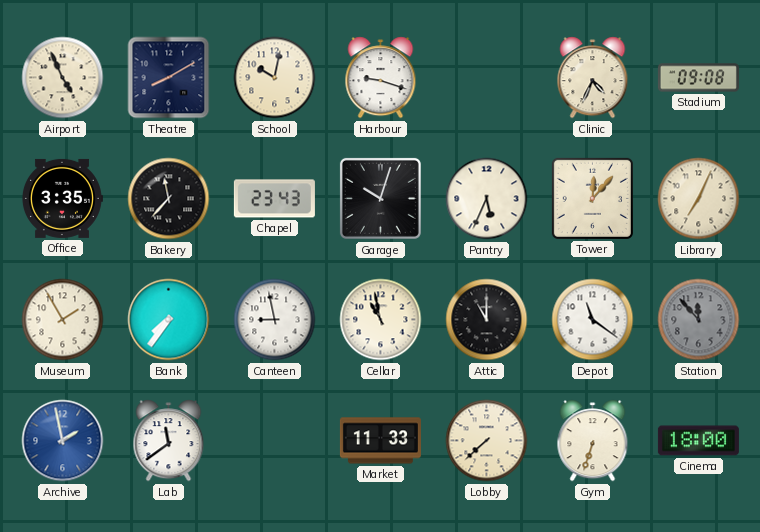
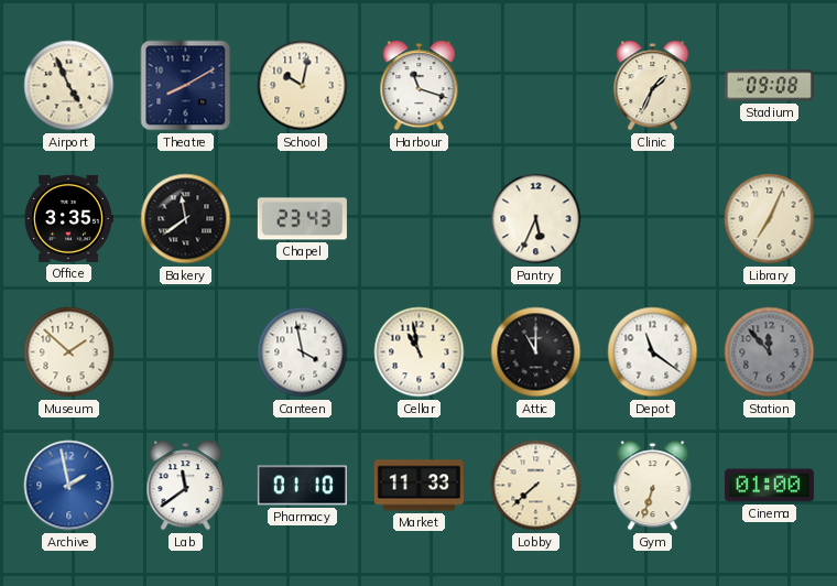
Harbour: 9:18 -> 11:18 (420, 86)
Clinic: 4:34 -> 1:34 (653, 86)
Bakery: 11:37 -> 11:39 (186, 219)
Garage: 10:03 -> none (380, 198)
Tower: 12:07 -> none (592, 198)
Museum: 1:55 -> 1:52 (69, 352)
Bank: 7:36 -> none (169, 320)
Canteen: 8:58 -> 3:58 (303, 352)
Pharmacy: none -> 01:10 (302, 486)
Cinema: 18:00 -> 01:00 (769, 486)
